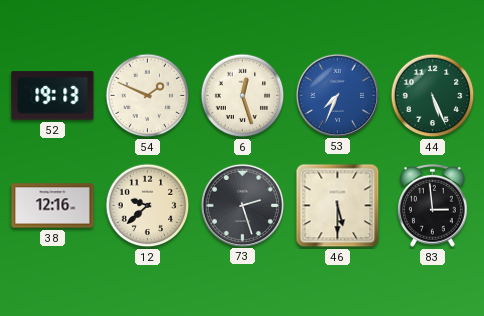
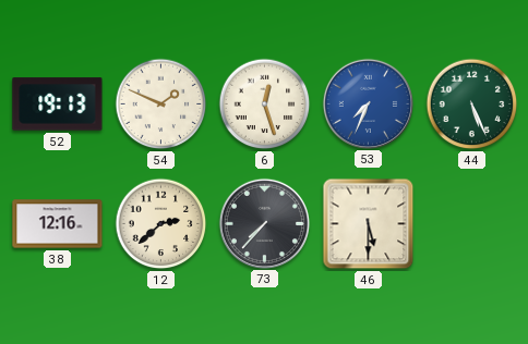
12: 9:38 -> 2:38 (161, 224)
73: 2:27 -> 7:37 (264, 223)
83: 2:59 -> none (433, 205)
